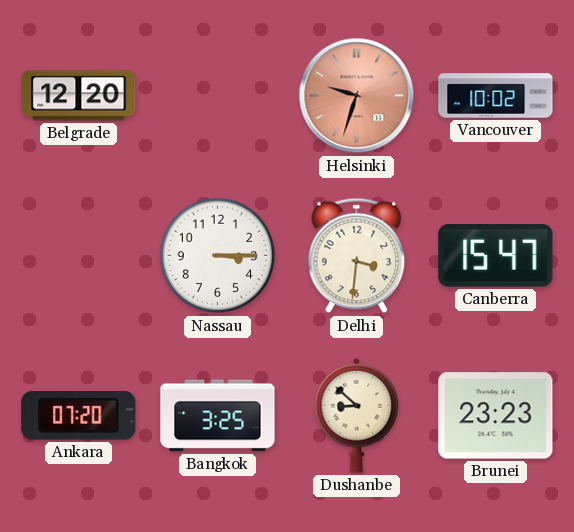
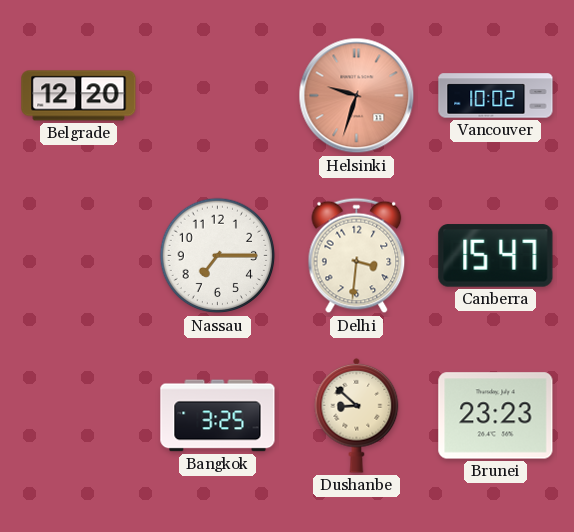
Nassau: 3:15 -> 7:15 (218, 256)
Ankara: 07:20 -> none (79, 415)
